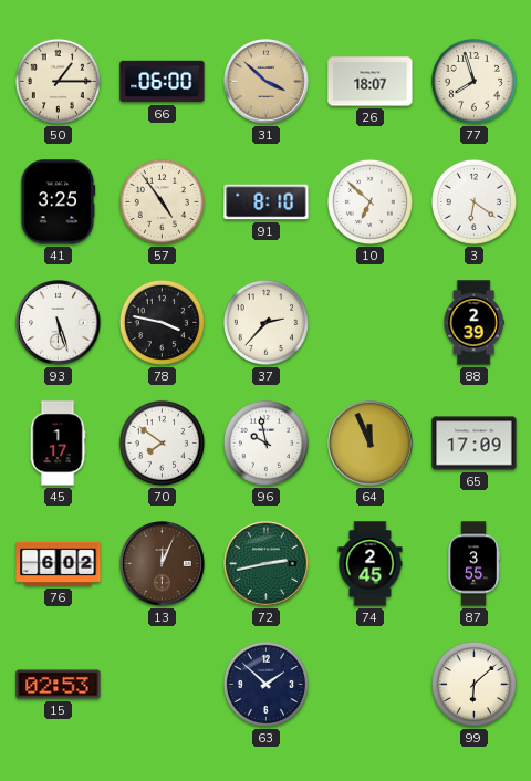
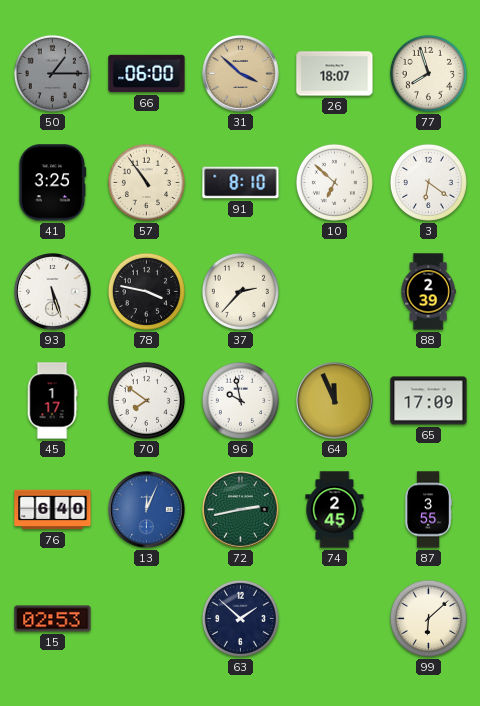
50 dial: cream -> grey (52, 73)
57: 4:54 -> 10:54 (146, 182)
76: 6:02 -> 6:40 (53, 510)
13 dial: brown -> blue (147, 510)
